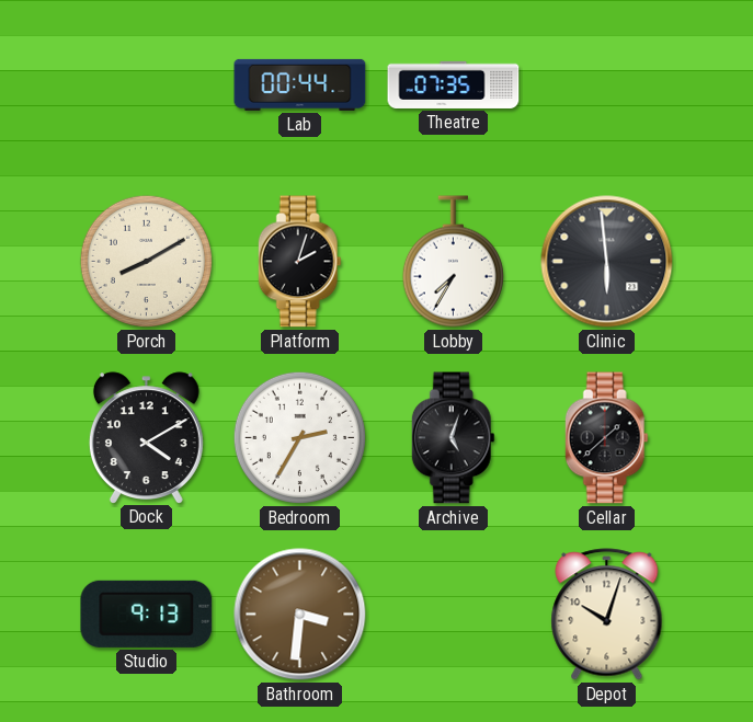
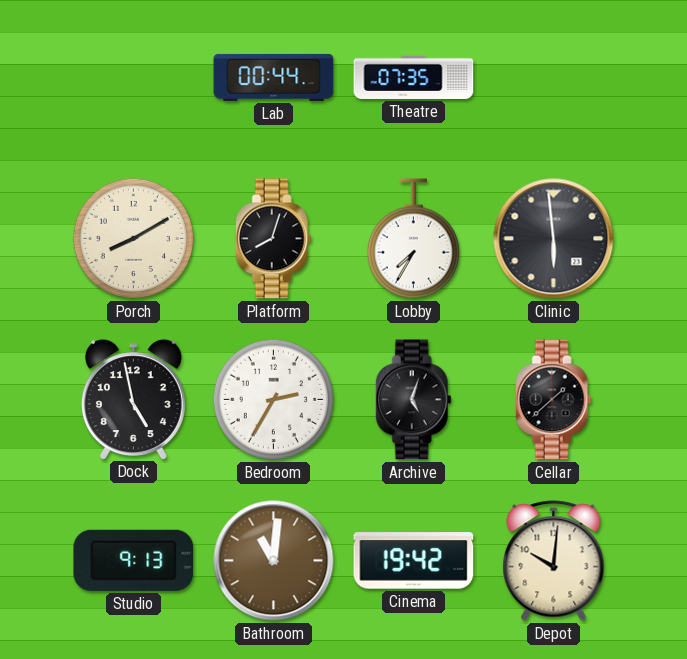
Platform: 2:03 -> 8:03 (273, 239)
Dock: 4:10 -> 4:58 (133, 399)
Bathroom: 3:31 -> 11:01 (274, 561)
Cinema: none -> 19:42 (414, 561)
Depot: 10:03 -> 10:01 (554, 561)
